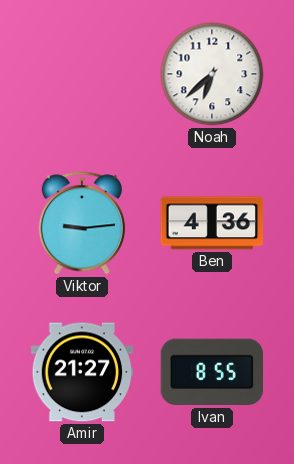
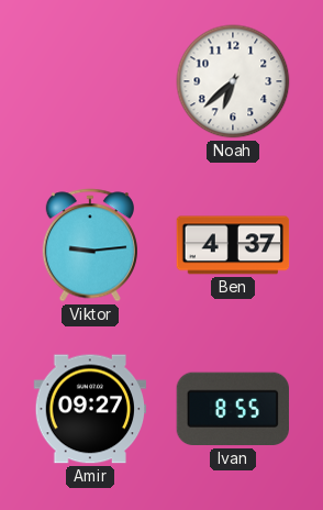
Ben: 4:36 -> 4:37 (233, 245)
Amir: 21:27 -> 09:27 (90, 409)
